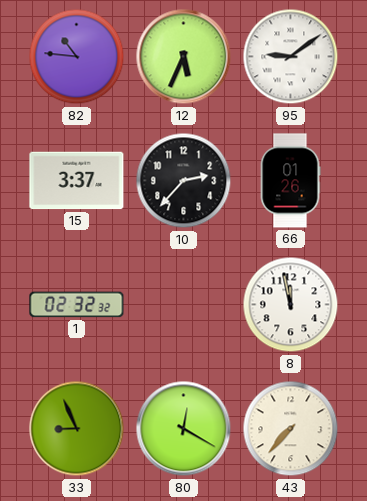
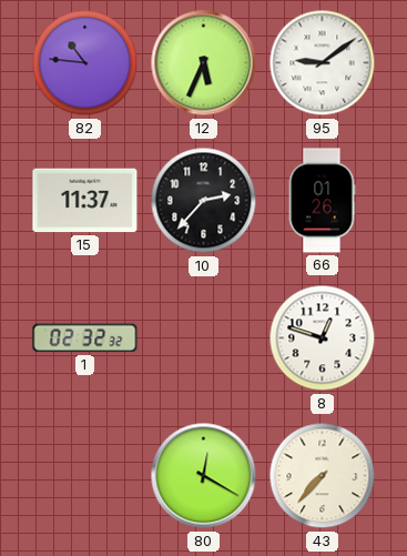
15: 3:37 -> 11:37 (85, 201)
8: 11:58 -> 12:48 (323, 338)
33: 8:56 -> none (77, 429)
